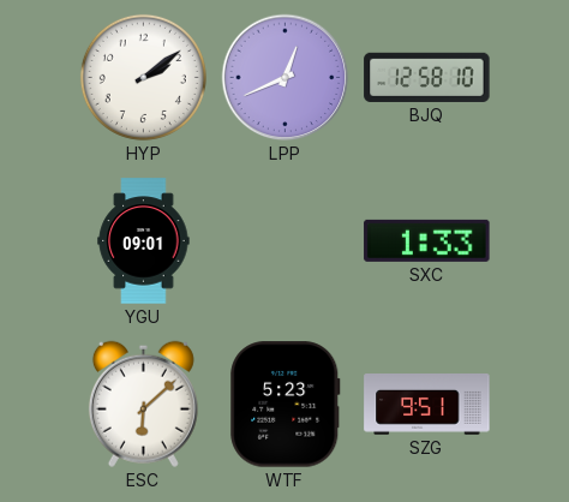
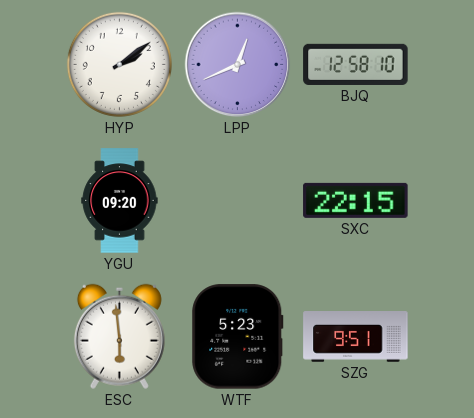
YGU: 09:01 -> 09:20 (120, 201)
SXC: 1:33 -> 22:15 (356, 200)
ESC: 6:08 -> 5:59 (119, 336)
